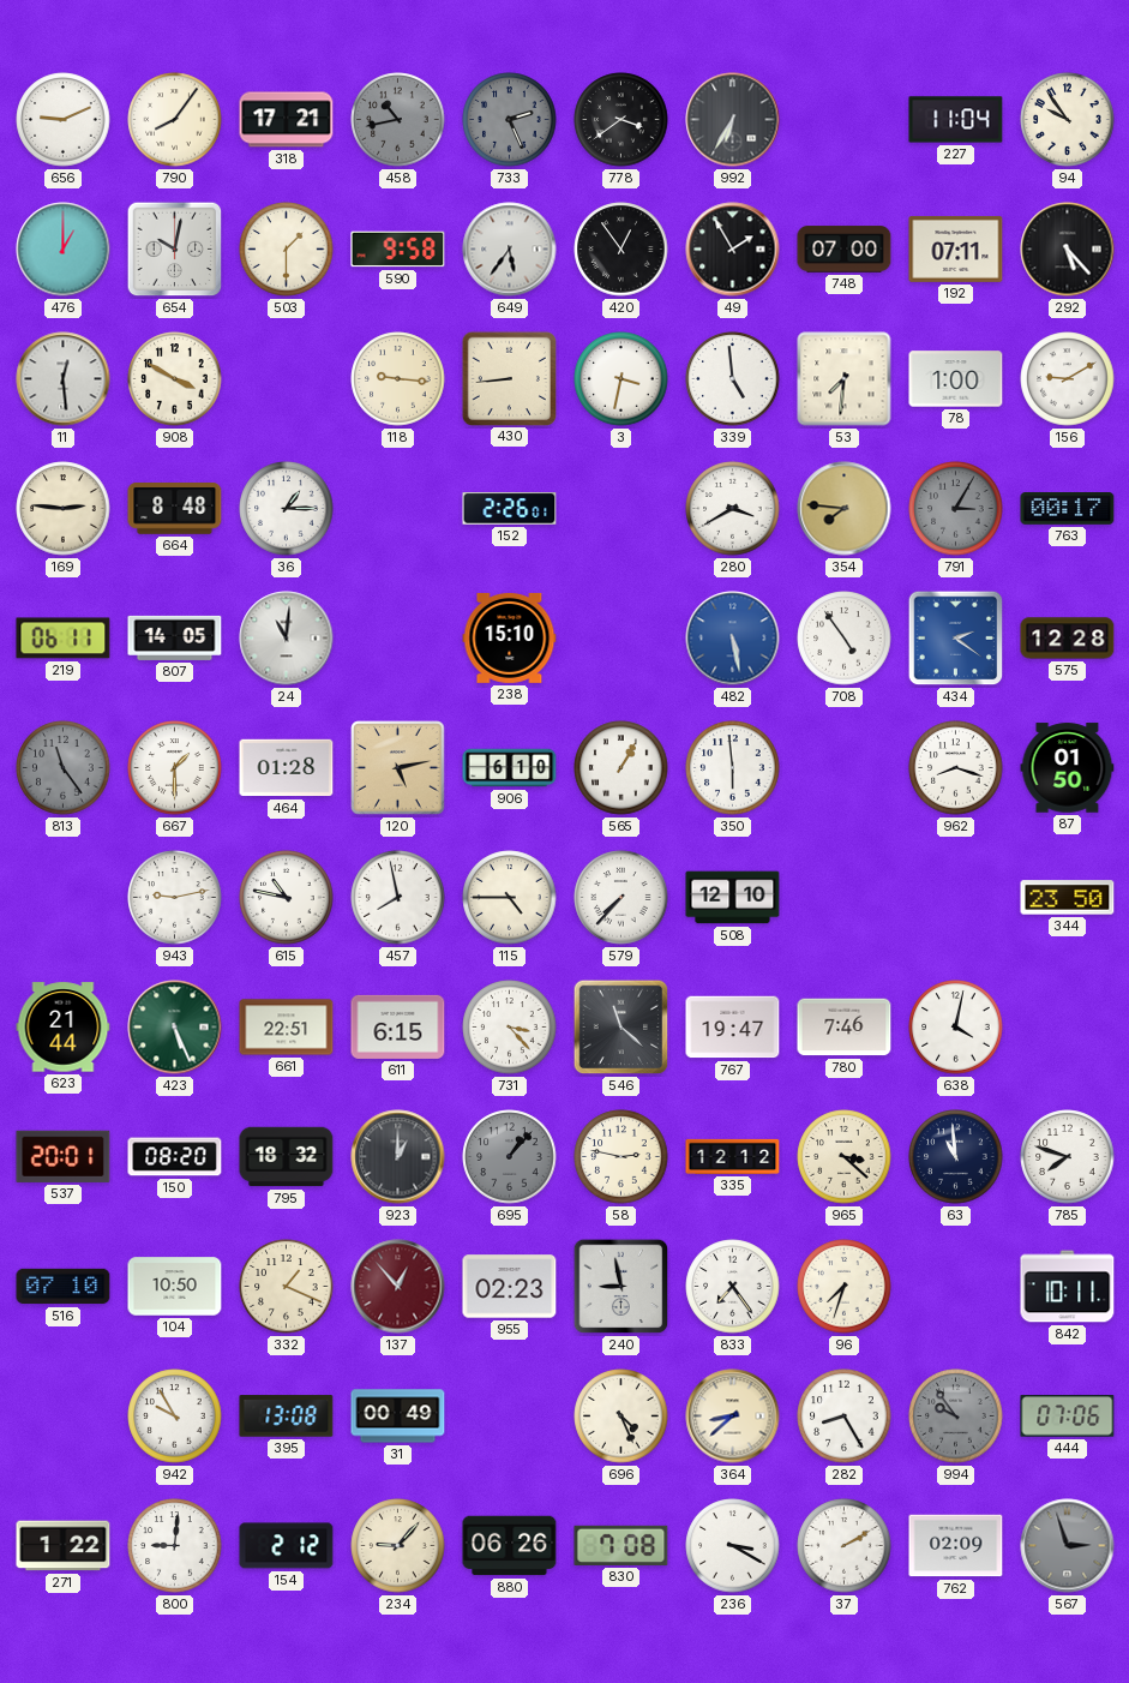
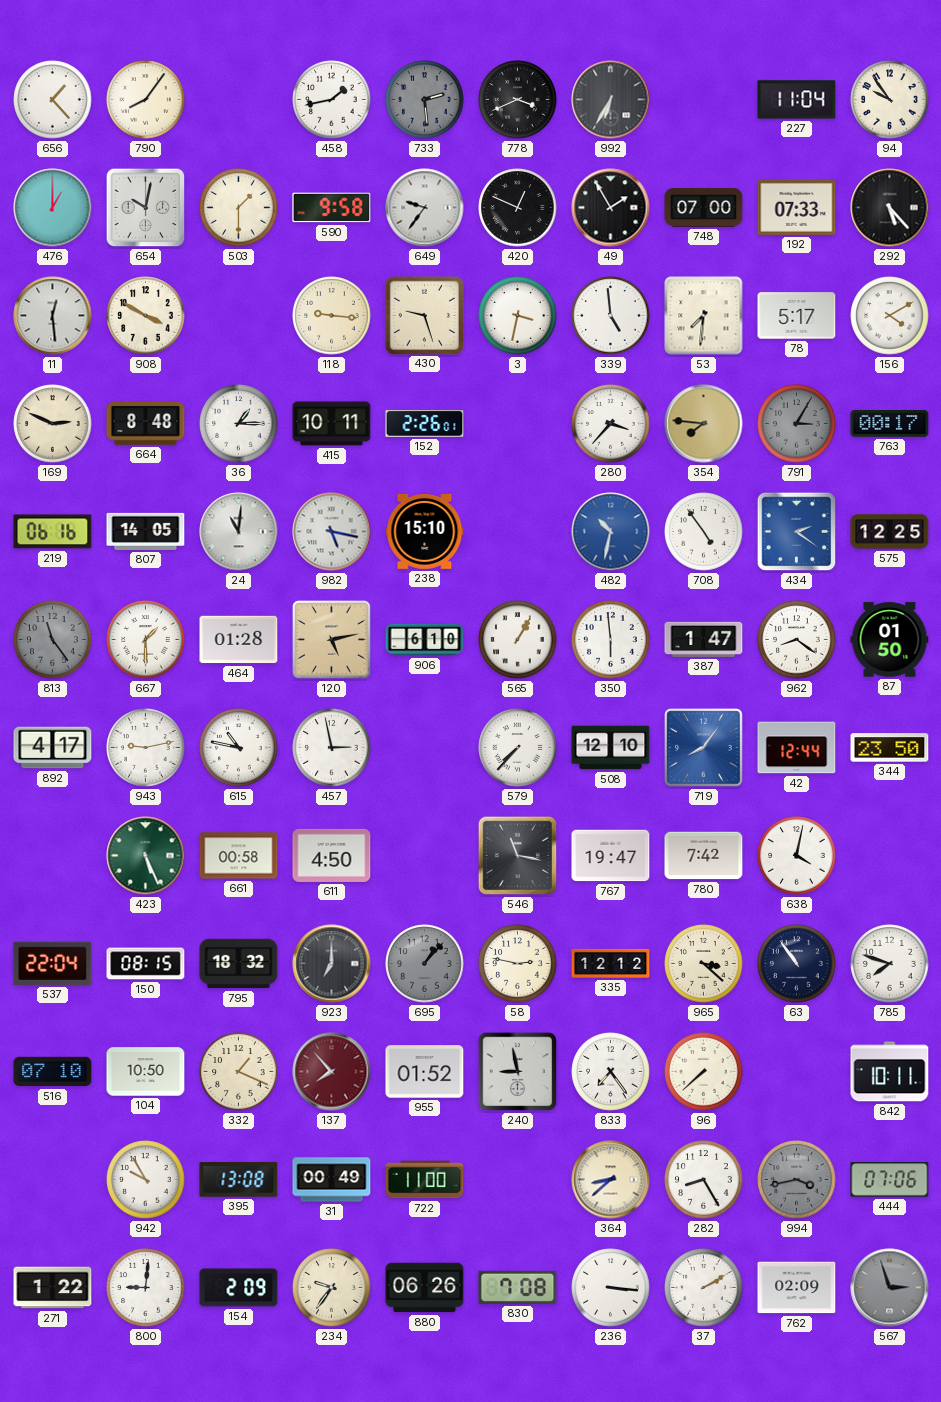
656: 9:11 -> 1:23 (53, 100)
318: 17:21 -> none (287, 120)
458: 10:43 -> 1:43 (332, 100)
458 dial: grey -> white (332, 100)
733: 2:26 -> 2:29 (425, 100)
778: 3:39 -> 3:41 (518, 100)
649: 5:36 -> 9:36 (425, 208)
420: 12:54 -> 12:49 (518, 208)
192: 07:11 -> 07:33 (797, 207)
430: 8:44 -> 9:27 (424, 315)
78: 1:00 -> 5:17 (797, 316)
156: 9:10 -> 4:10 (890, 316)
169: 2:46 -> 2:49 (53, 424)
415: none -> 10:11 (332, 424)
280: 3:40 -> 3:37 (611, 424)
219: 06:11 -> 06:16 (53, 532)
982: none -> 5:17 (332, 532)
482: 5:28 -> 10:32 (611, 532)
575: 12:28 -> 12:25 (890, 532)
387: none -> 1:47 (704, 639)
962: 8:18 -> 8:21 (797, 640)
892: none -> 4:17 (53, 748)
457: 7:58 -> 2:58 (332, 748)
115: 4:45 -> none (510, 898)
719: none -> 8:06 (704, 748)
42: none -> 12:44 (797, 748)
623: 21:44 -> none (64, 1028)
661: 22:51 -> 00:58 (239, 856)
611: 6:15 -> 4:50 (332, 855)
731: 3:23 -> none (510, 1028)
546: 11:22 -> 11:17 (518, 856)
780: 7:46 -> 7:42 (704, 856)
537: 20:01 -> 22:04 (53, 963)
150: 08:20 -> 08:15 (146, 964)
923: 1:00 -> 7:00 (332, 964)
63: 10:59 -> 10:54 (797, 964)
137: 12:53 -> 7:53 (332, 1072)
955: 02:23 -> 01:52 (425, 1072)
96: 7:33 -> 7:38 (704, 1072)
722: none -> 11:00 (425, 1180)
696: 4:26 -> none (621, 1417)
994: 9:54 -> 3:43 (797, 1180)
154: 2:12 -> 2:09 (239, 1288)
234: 9:07 -> 9:36 (332, 1288)
236: 3:20 -> 3:16 (611, 1288)
